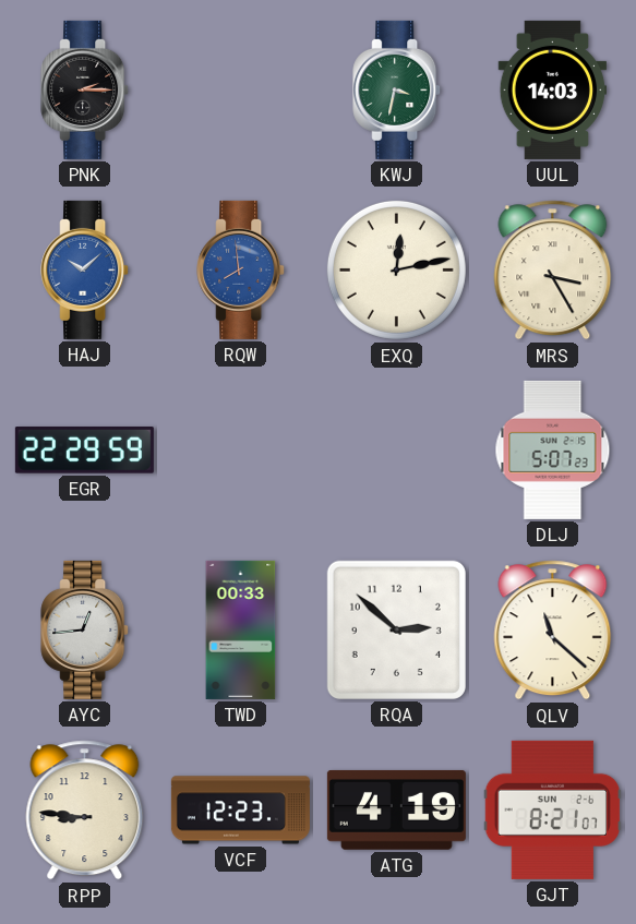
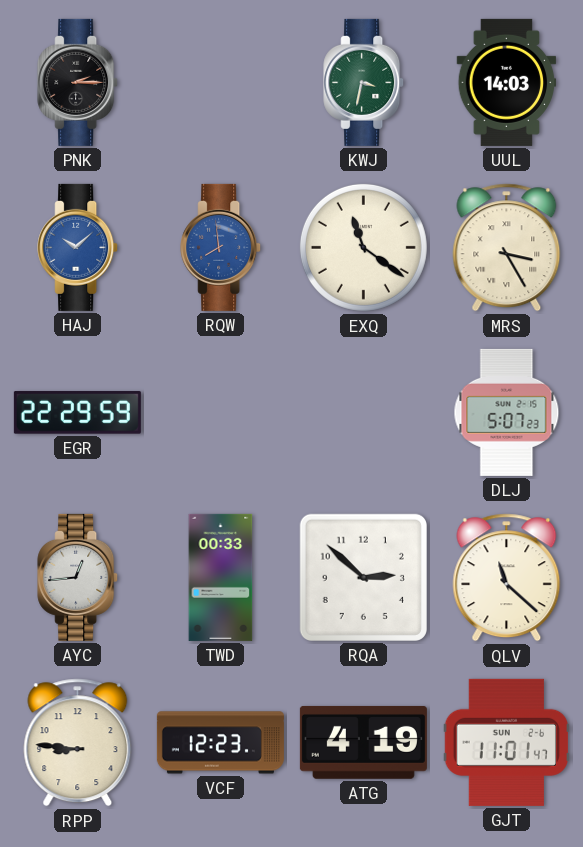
EXQ: 12:13 -> 11:21 (363, 247)
GJT: 8:21 -> 11:01 (506, 742)
